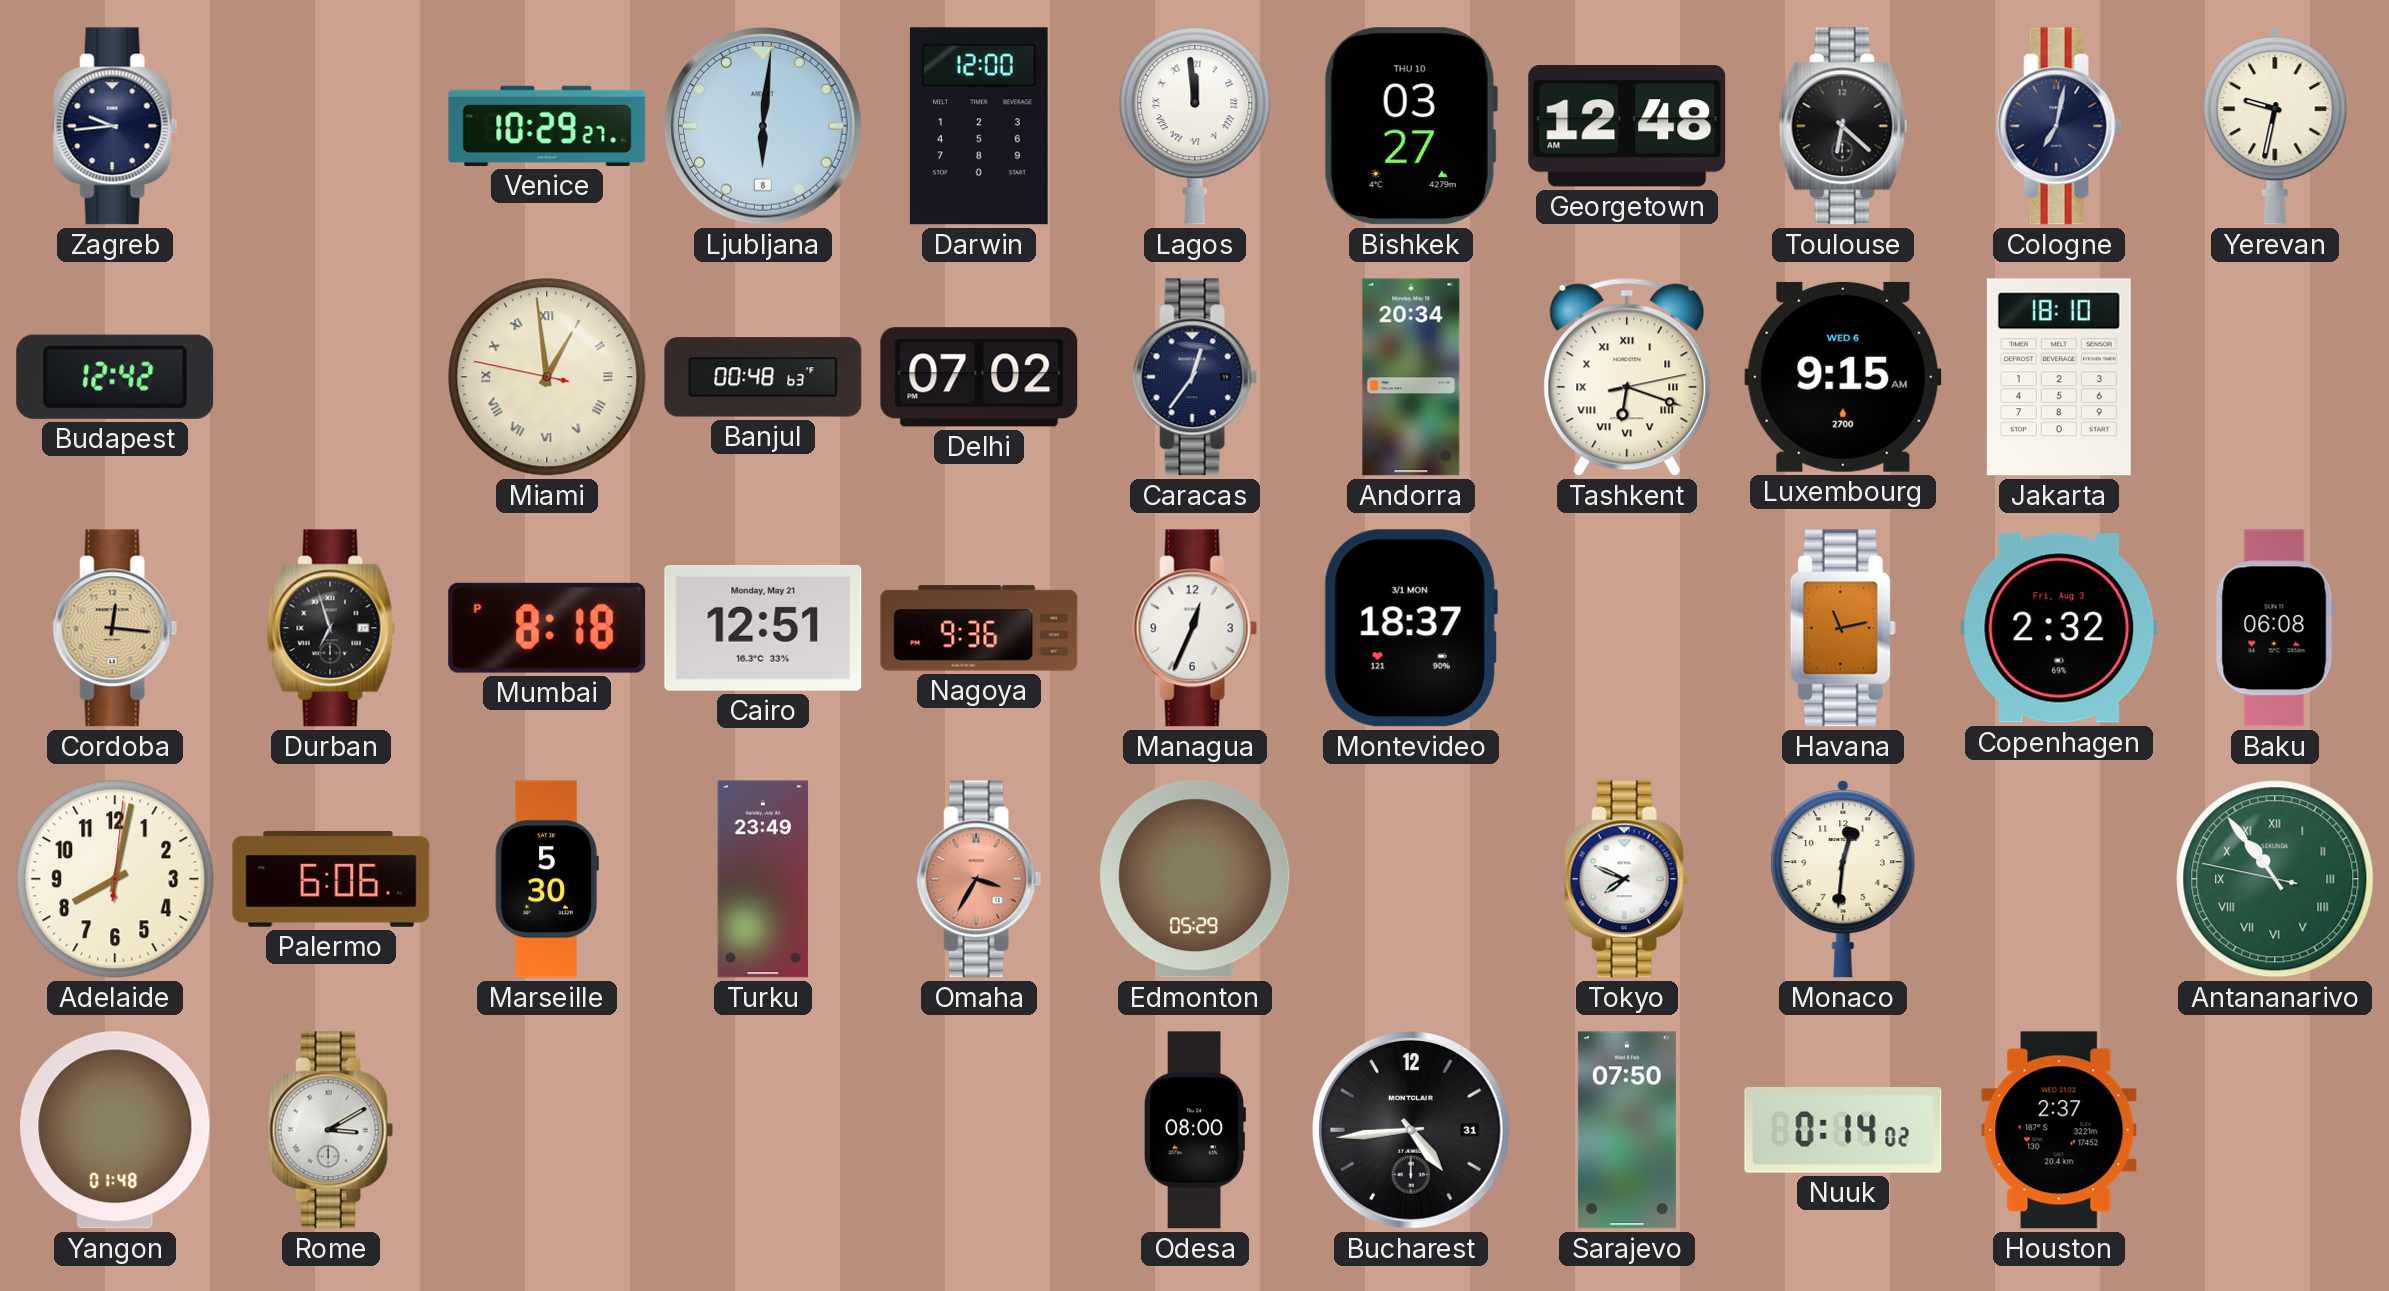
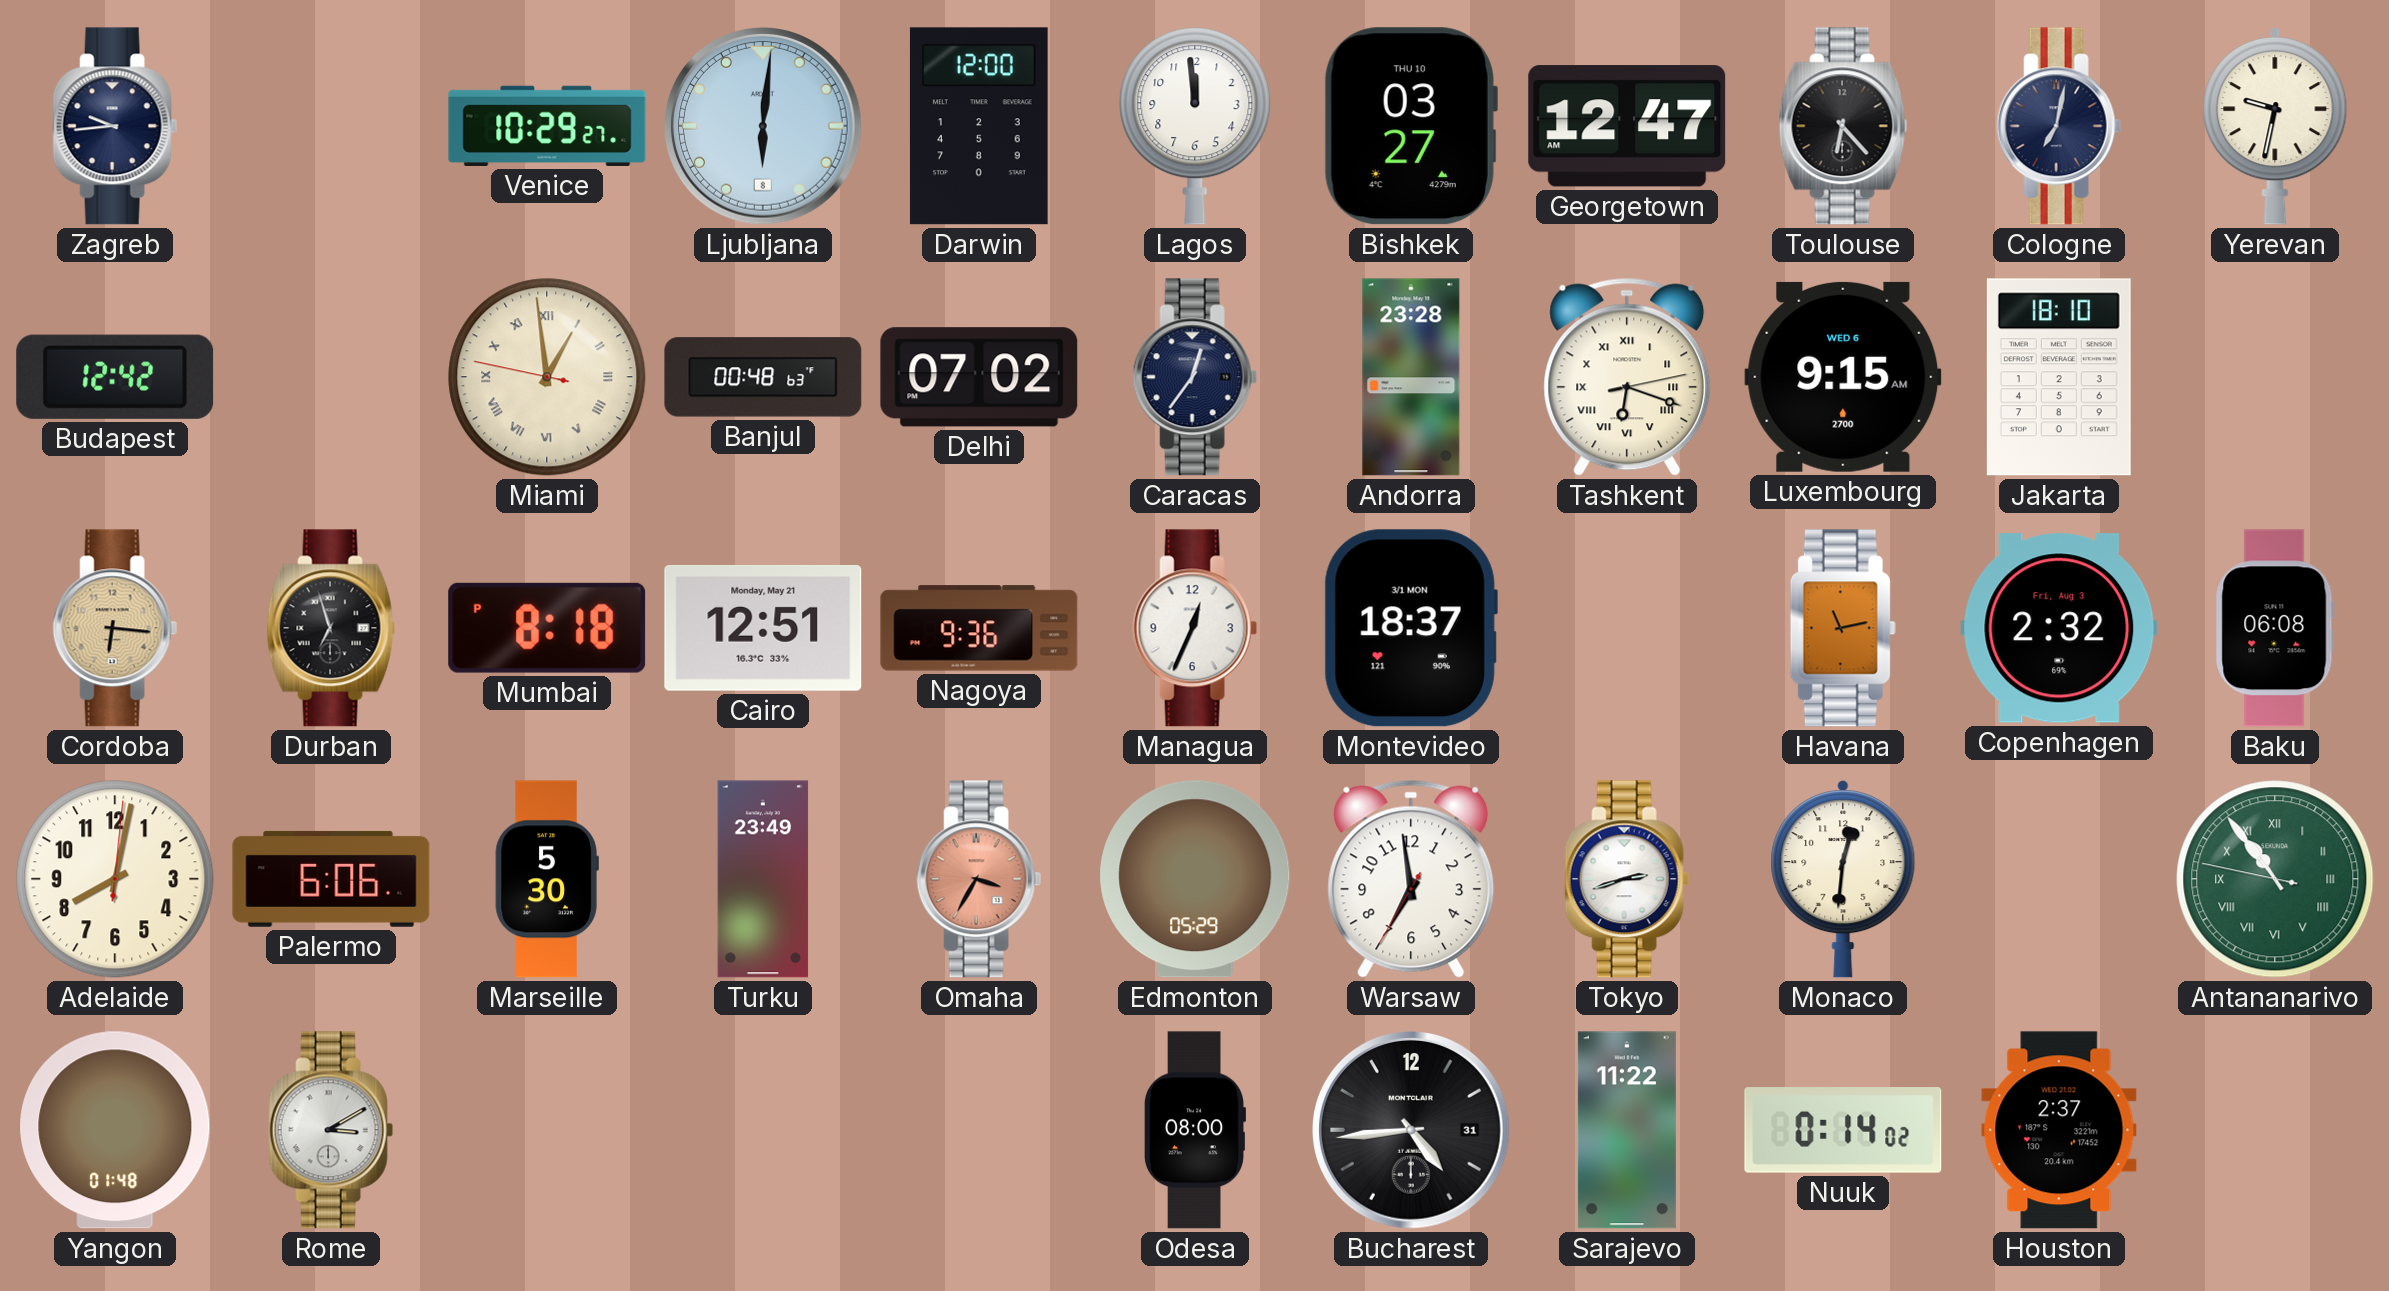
Lagos numerals: Roman -> Arabic (1195, 126)
Georgetown: 12:48 -> 12:47 (1627, 126)
Toulouse: 6:22 -> 6:23 (1843, 126)
Andorra: 20:34 -> 23:28 (1411, 377)
Cordoba: 12:16 -> 6:16 (115, 628)
Warsaw: none -> 6:58 (1411, 879)
Tokyo: 7:49 -> 2:42 (1627, 879)
Sarajevo: 07:50 -> 11:22 (1627, 1130)
